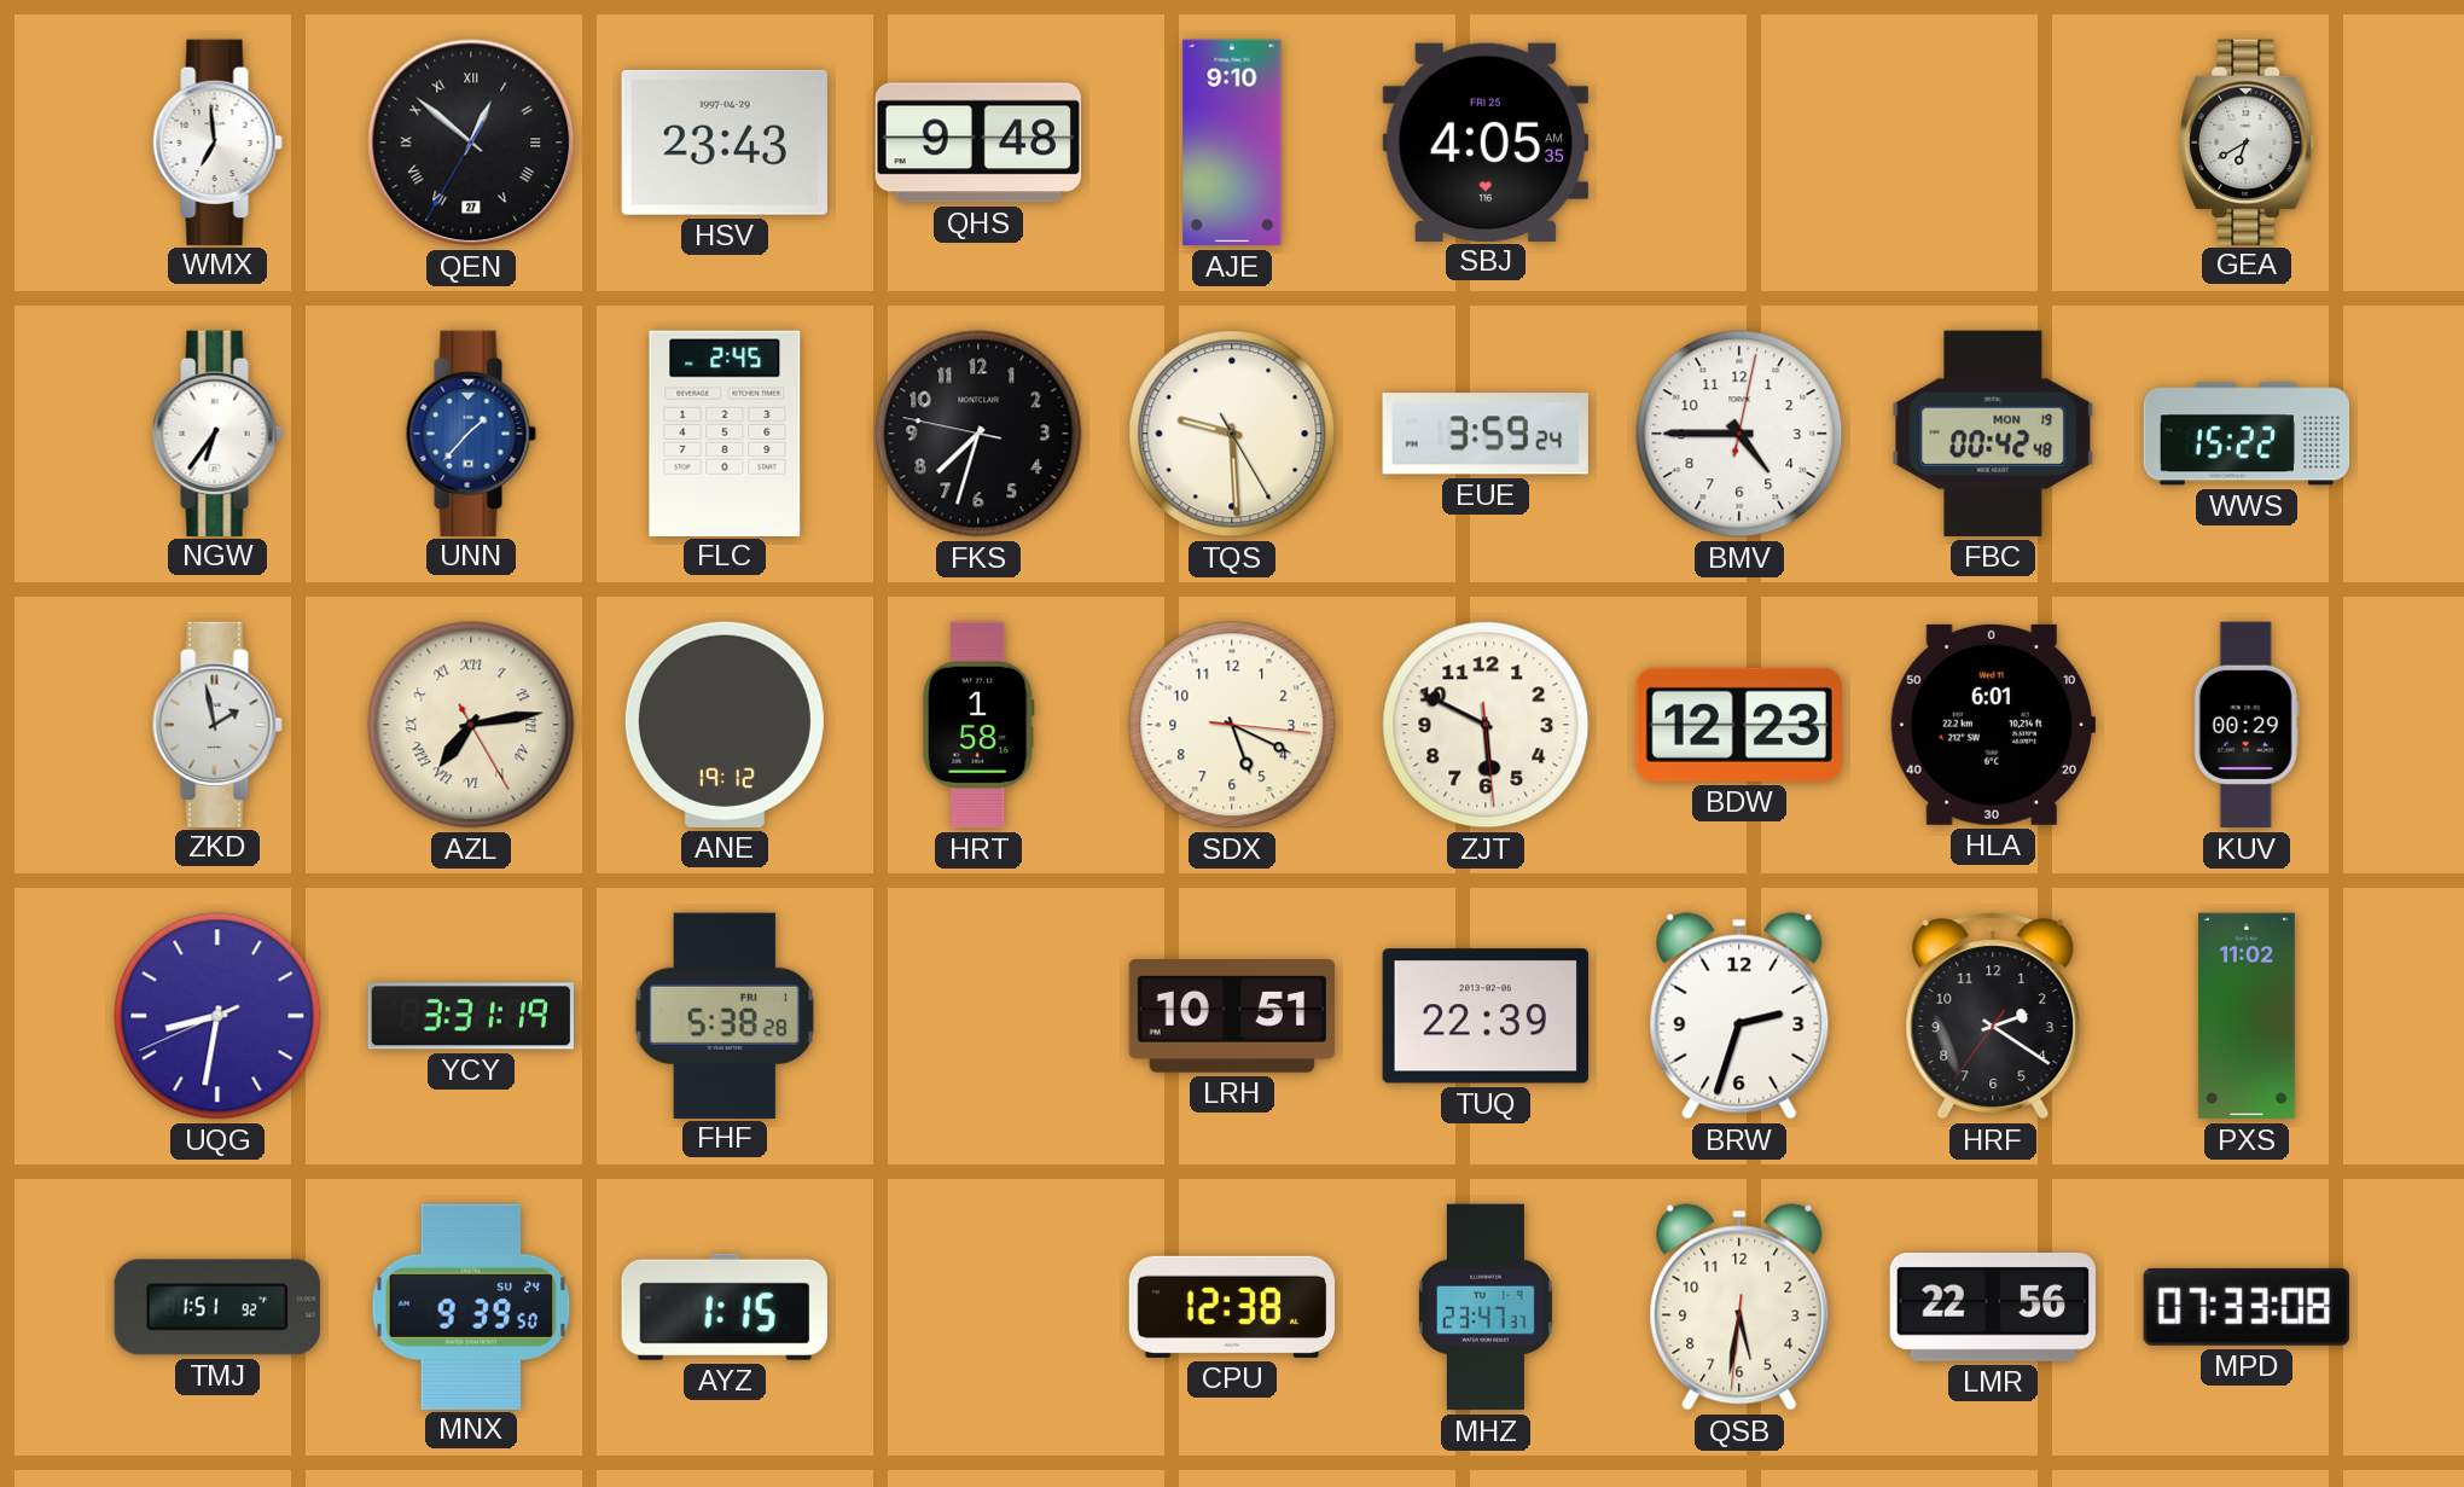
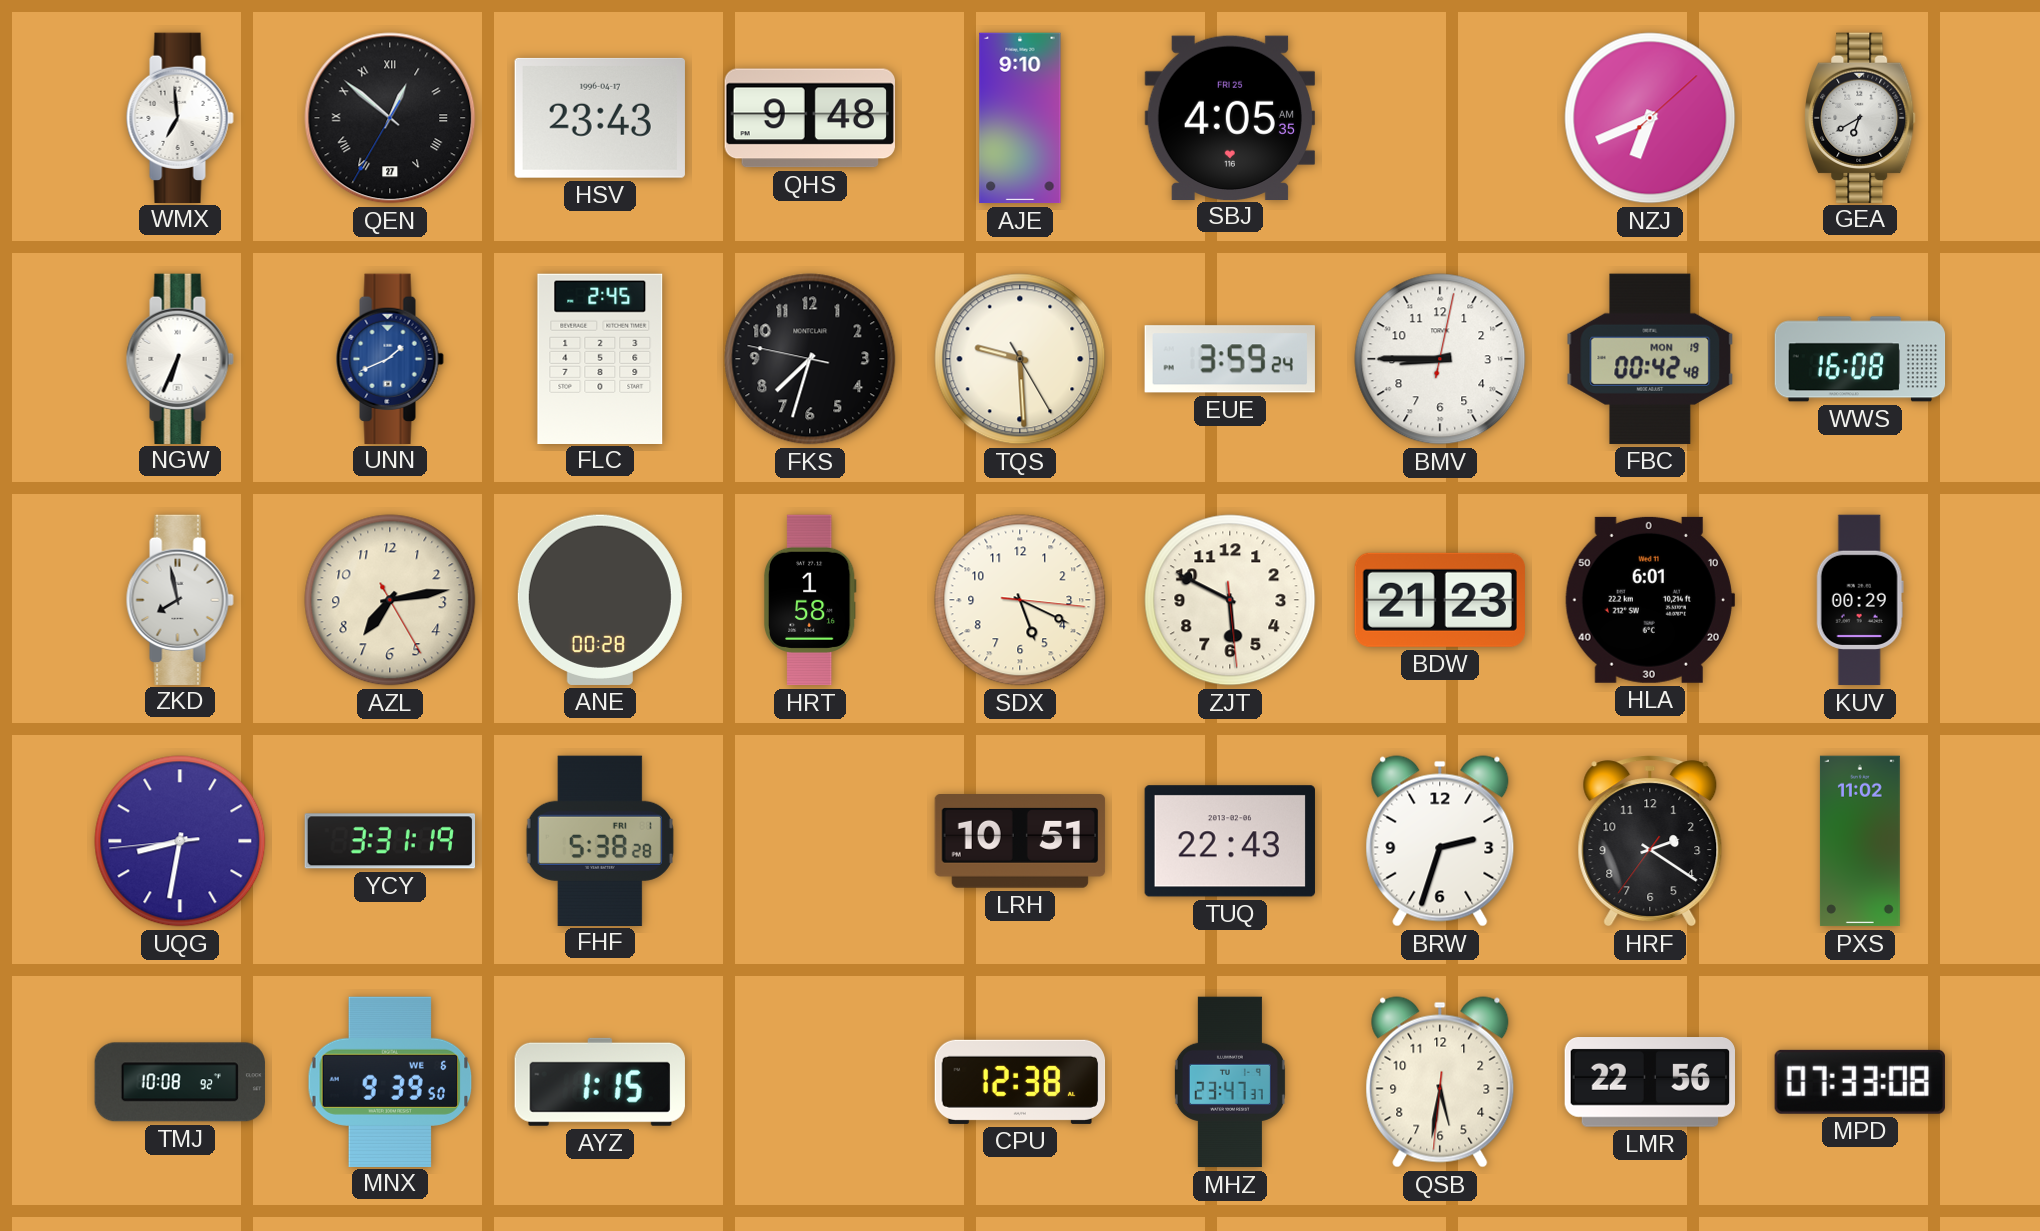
HSV date: 1997-04-29 -> 1996-04-17 (600, 118)
NZJ: none -> 6:41 (1650, 118)
NGW: 6:36 -> 6:34 (180, 358)
UNN: 1:37 -> 1:41 (390, 358)
BMV: 4:45 -> 8:45 (1440, 359)
WWS: 15:22 -> 16:08 (1860, 359)
ZKD: 1:58 -> 7:58 (180, 599)
AZL numerals: Roman -> Arabic (390, 600)
ANE: 19:12 -> 00:28 (600, 600)
BDW: 12:23 -> 21:23 (1440, 600)
UQG: 8:31:41 -> 8:31:44 (180, 841)
TUQ: 22:39 -> 22:43 (1230, 841)
TMJ: 1:51 -> 10:08 (180, 1082)
MNX date: SU 24 -> WE 6 (390, 1081)
